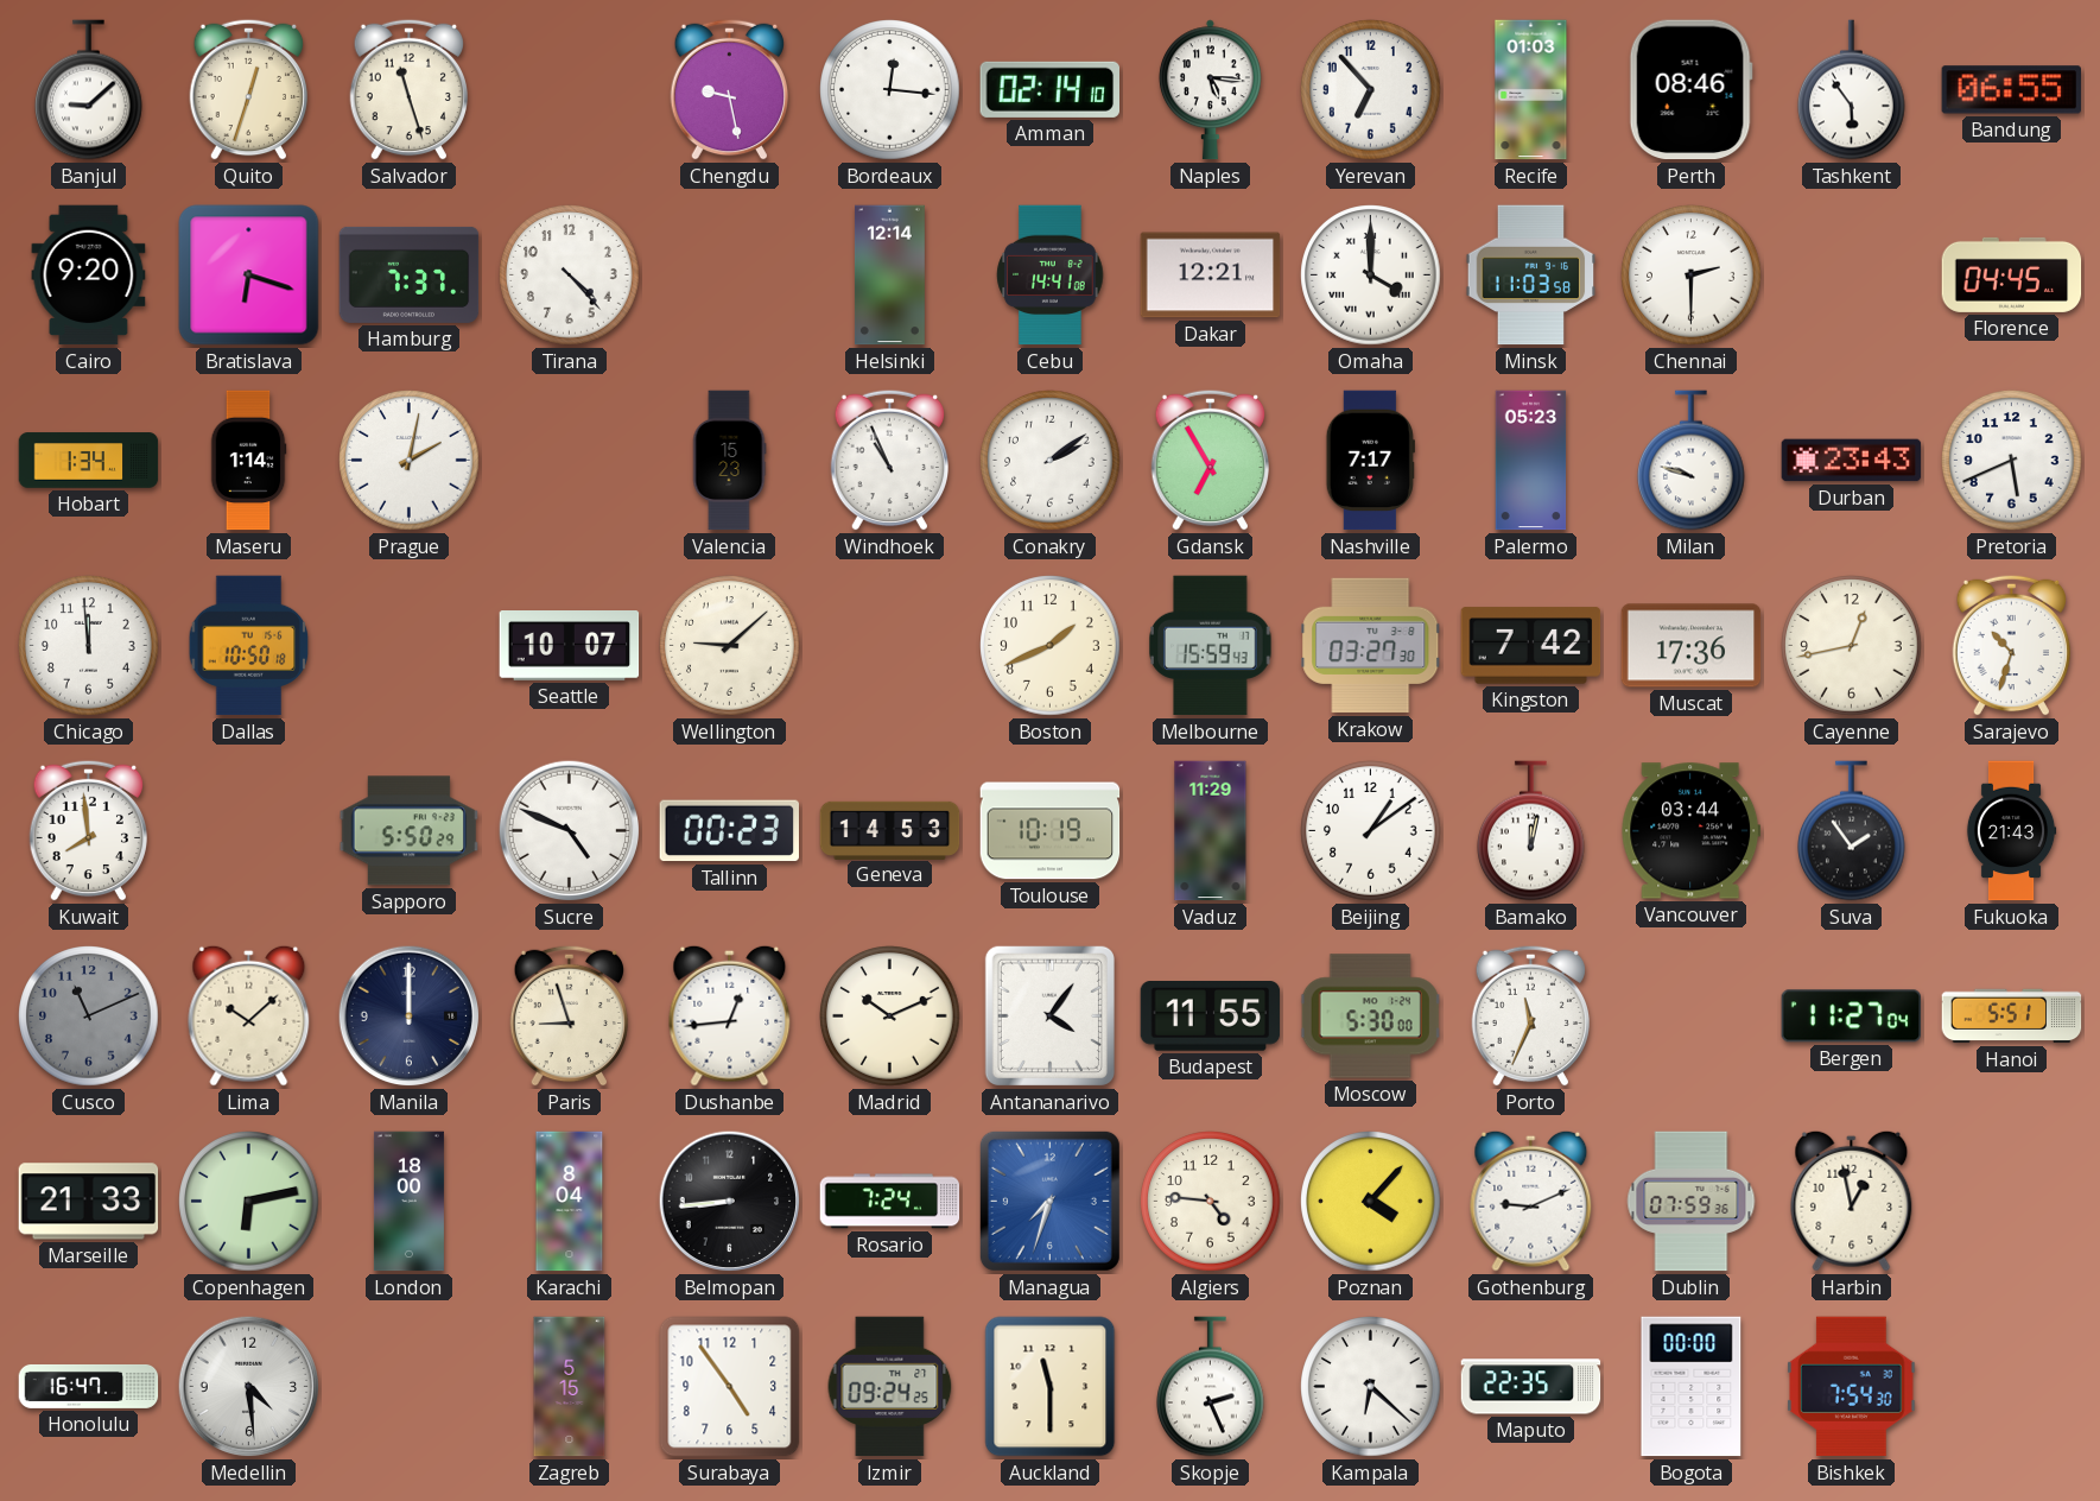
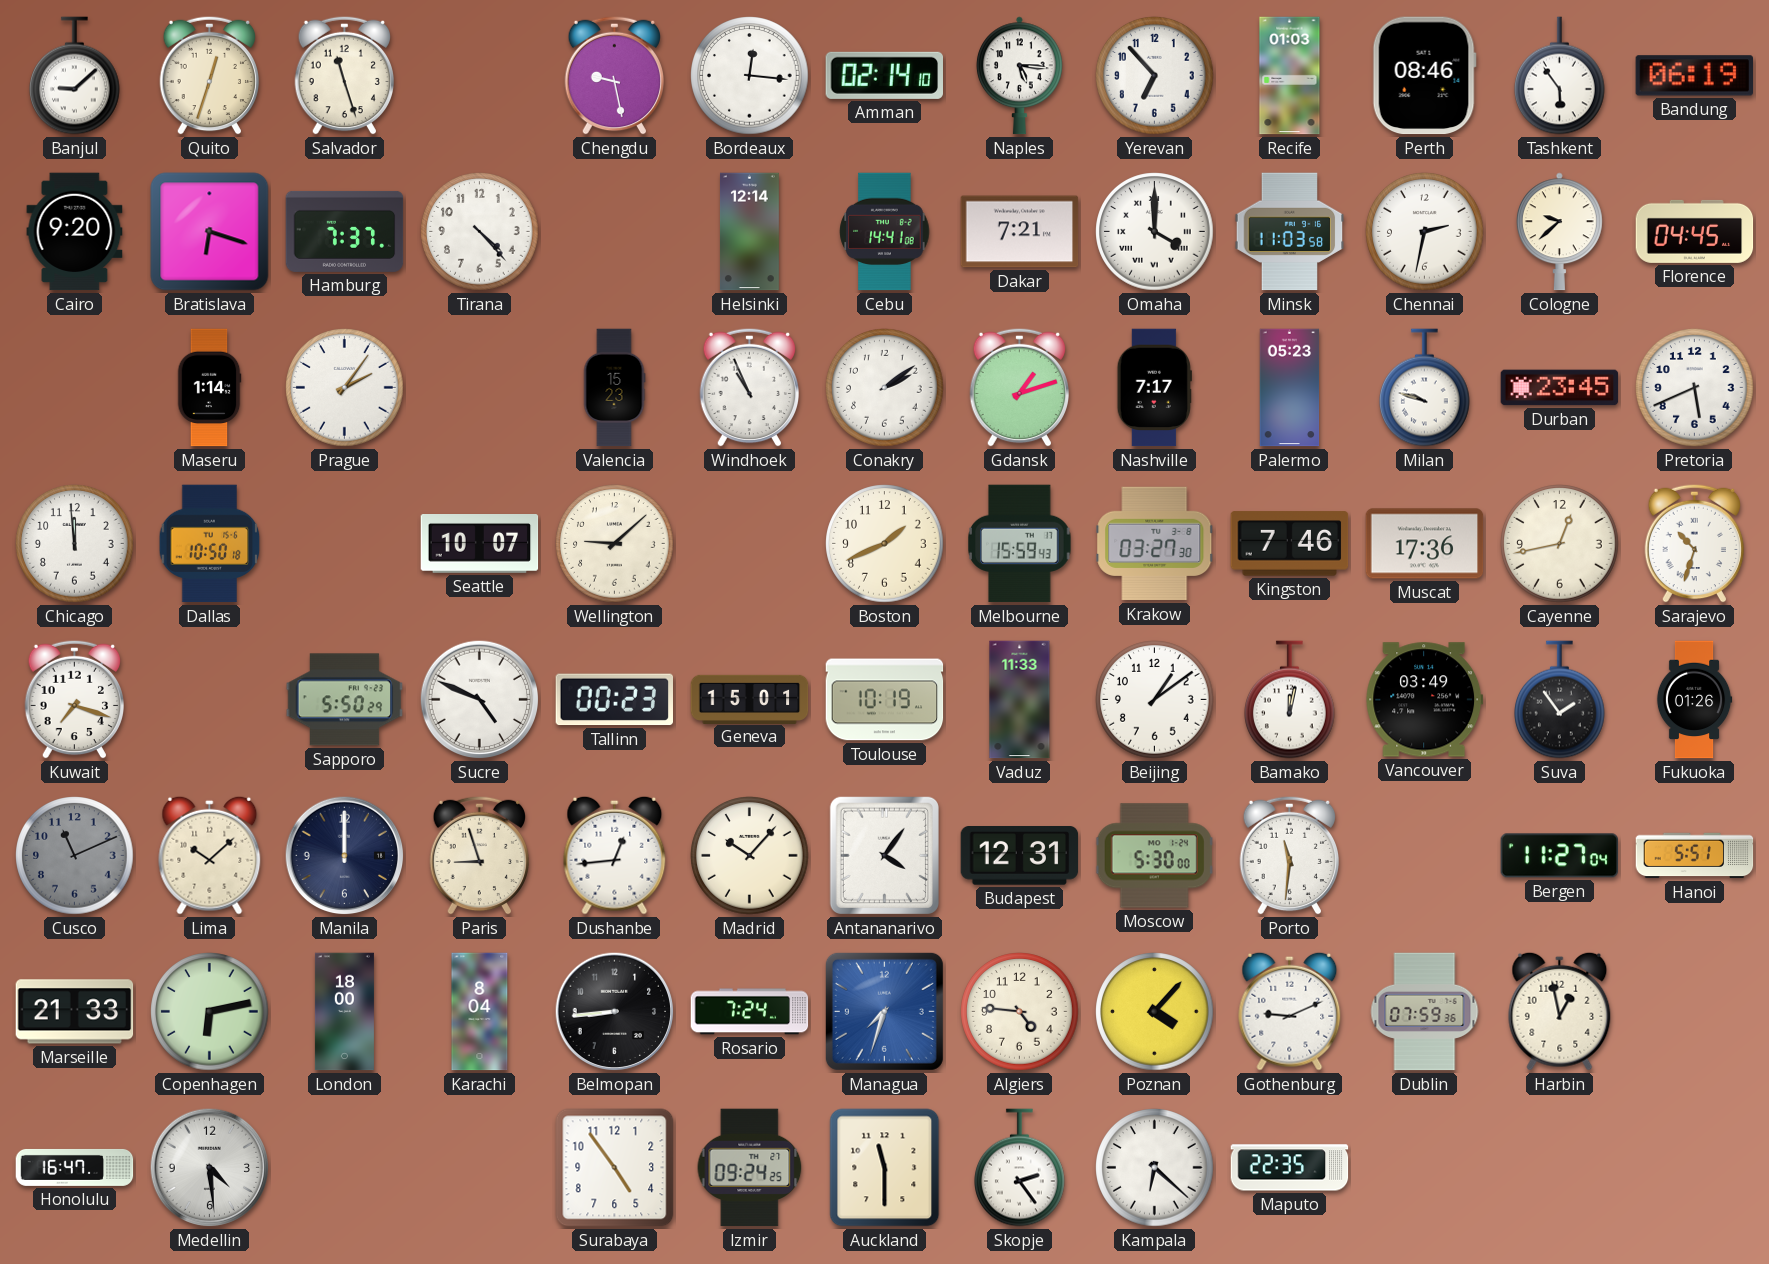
Bandung: 06:55 -> 06:19 (1694, 76)
Dakar: 12:21 -> 7:21 (1020, 232)
Chennai: 2:30 -> 2:32 (1425, 232)
Cologne: none -> 9:38 (1559, 232)
Hobart: 1:34 -> none (89, 461)
Prague: 2:02 -> 2:06 (345, 388)
Gdansk: 6:55 -> 1:12 (1020, 387)
Durban: 23:43 -> 23:45 (1560, 388)
Kingston: 7:42 -> 7:46 (1290, 544)
Kuwait: 7:59 -> 7:18 (75, 699)
Geneva: 14:53 -> 15:01 (750, 699)
Vaduz: 11:29 -> 11:33 (1020, 700)
Vancouver: 03:44 -> 03:49 (1425, 700)
Fukuoka: 21:43 -> 01:26 (1694, 700)
Madrid: 10:11 -> 10:07 (750, 856)
Budapest: 11:55 -> 12:31 (1020, 856)
Porto: 11:34 -> 11:31 (1290, 855)
Zagreb: 5:15 -> none (570, 1387)
Skopje: 2:26 -> 2:24 (1020, 1168)
Bogota: 00:00 -> none (1692, 1387)
Bishkek: 7:54 -> none (1852, 1387)
